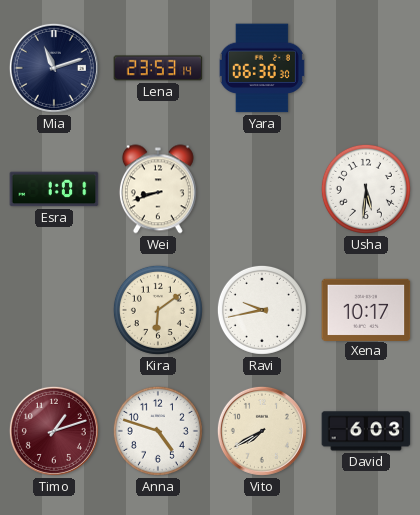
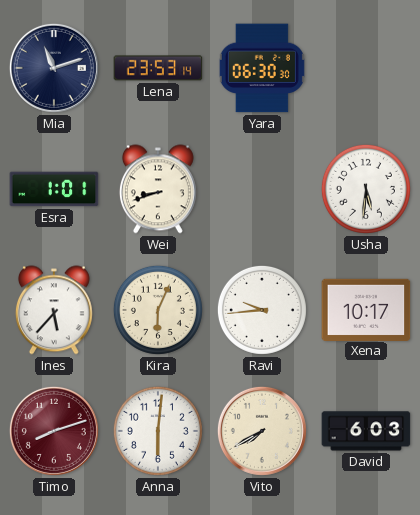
Ines: none -> 5:37 (54, 310)
Kira: 6:09 -> 6:04 (158, 310)
Ravi: 9:43 -> 9:44 (262, 310)
Timo: 1:12 -> 8:12 (54, 431)
Anna: 4:48 -> 6:01 (158, 431)
